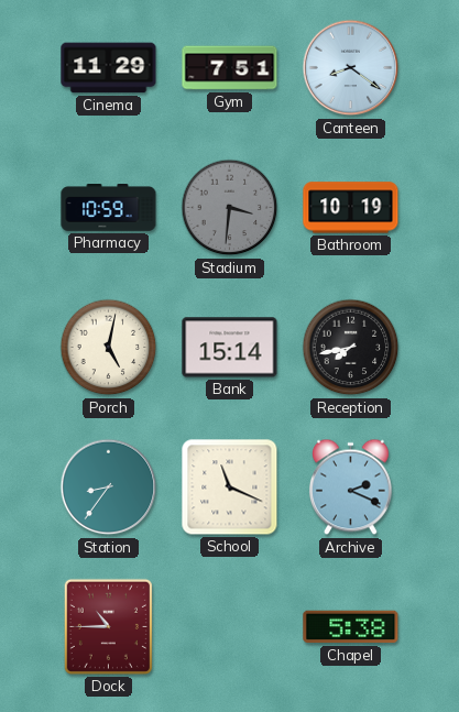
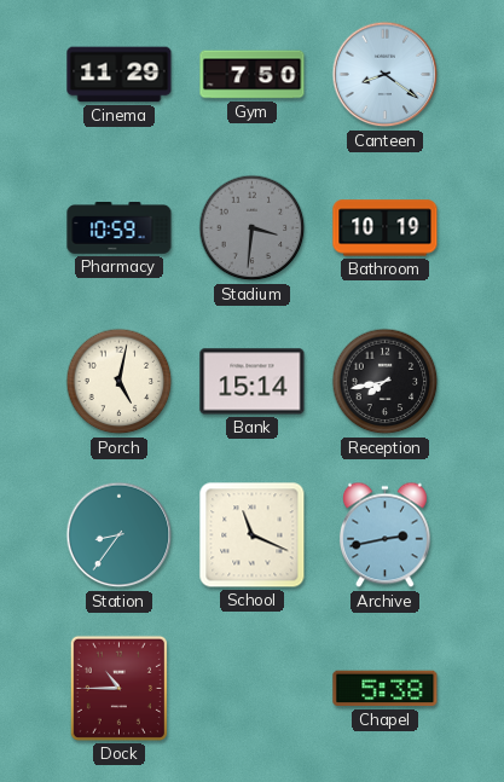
Gym: 7:51 -> 7:50 (253, 75)
Archive: 2:19 -> 2:43 (384, 535)
